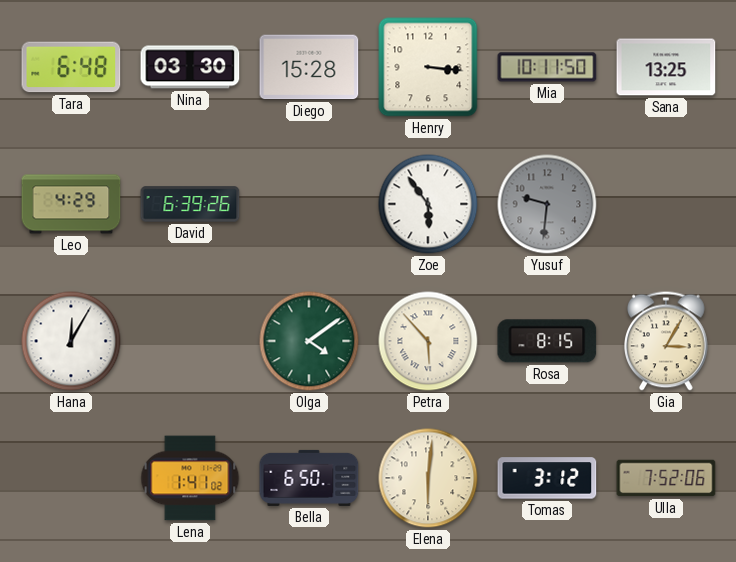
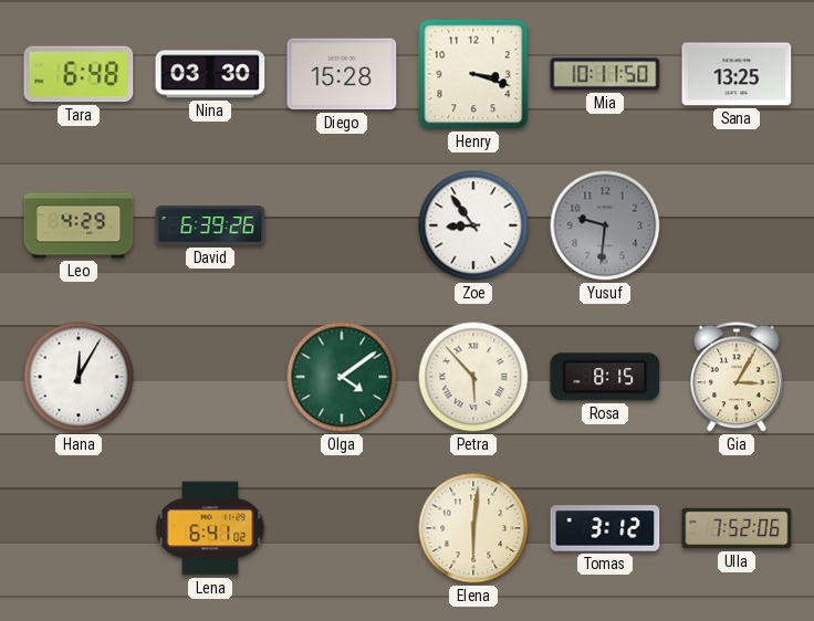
Henry: 3:16 -> 3:18 (473, 74)
Zoe: 5:54 -> 8:54 (473, 225)
Lena: 1:41 -> 6:41 (210, 528)
Bella: 6:50 -> none (309, 478)
